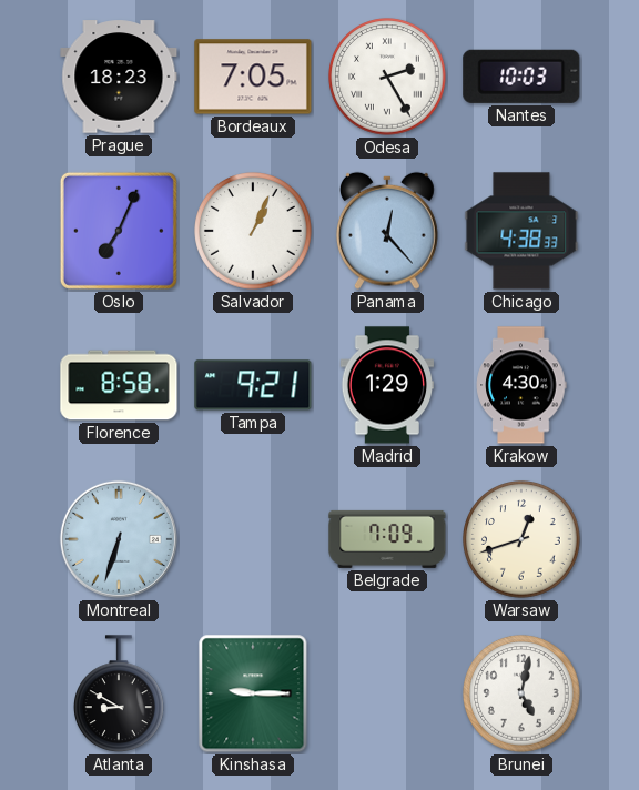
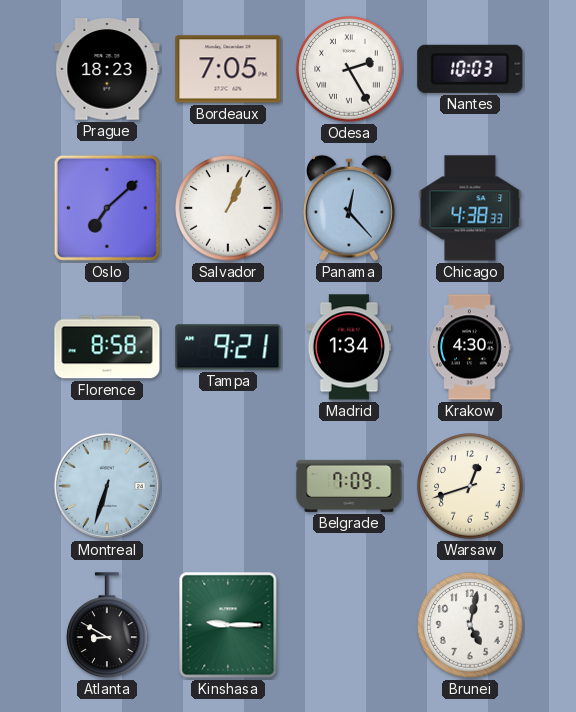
Oslo: 7:04 -> 7:08 (107, 208)
Madrid: 1:29 -> 1:34 (349, 347)
